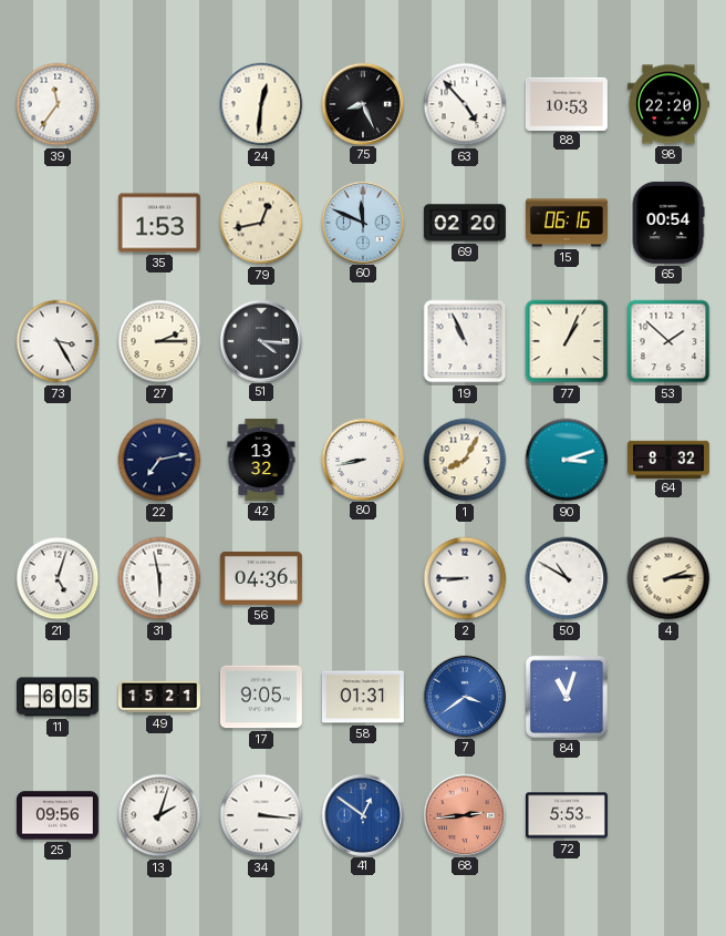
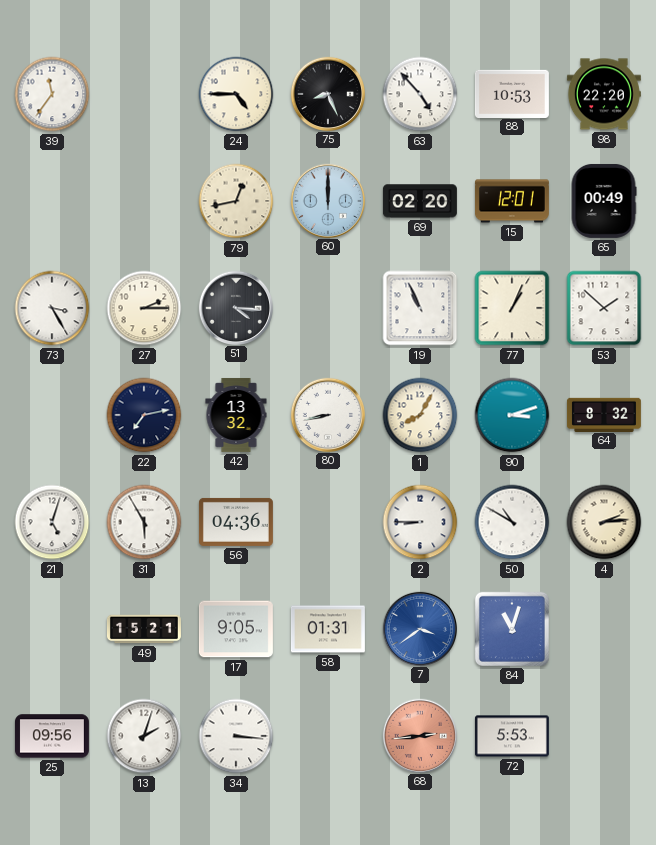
24: 12:31 -> 4:45 (236, 94)
35: 1:53 -> none (159, 223)
60: 11:49 -> 12:00 (327, 200)
15: 06:16 -> 12:01 (512, 201)
65: 00:54 -> 00:49 (604, 201)
31: 5:58 -> 5:55 (144, 522)
11: 6:05 -> none (58, 697)
41: 12:51 -> none (362, 814)
